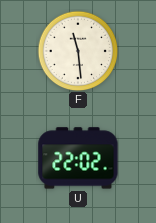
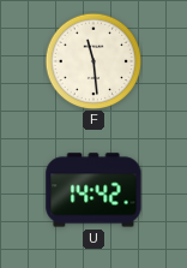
U: 22:02 -> 14:42 (93, 190)
